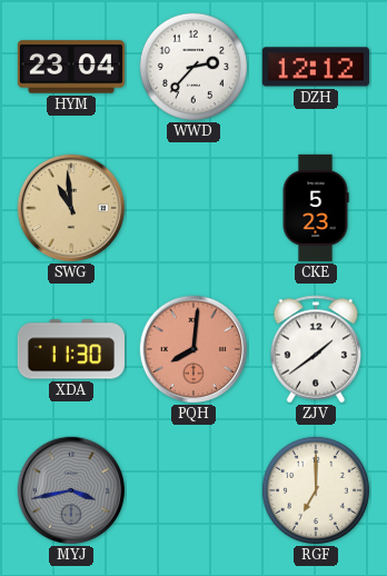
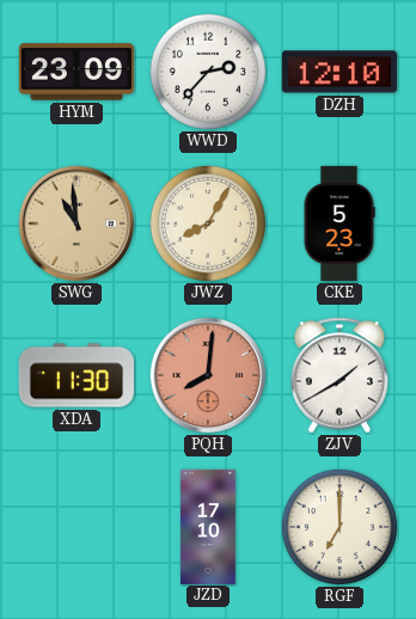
HYM: 23:04 -> 23:09 (77, 72)
DZH: 12:12 -> 12:10 (339, 72)
JWZ: none -> 8:05 (208, 223)
ZJV: 1:39 -> 1:40 (339, 375)
MYJ: 3:43 -> none (71, 490)
JZD: none -> 17:10 (208, 526)
